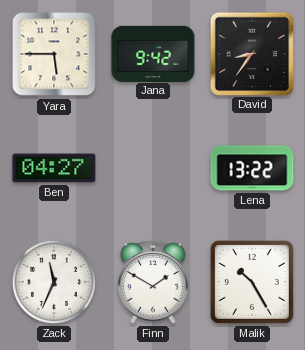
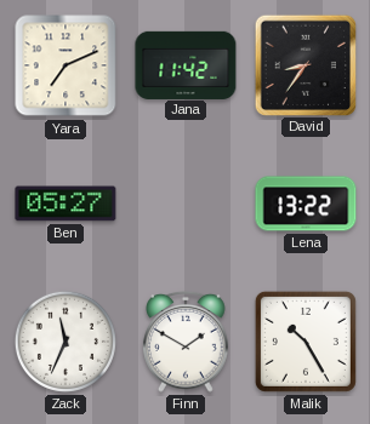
Yara: 5:45 -> 7:11 (66, 65)
Jana: 9:42 -> 11:42 (186, 64)
Ben: 04:27 -> 05:27 (66, 204)
